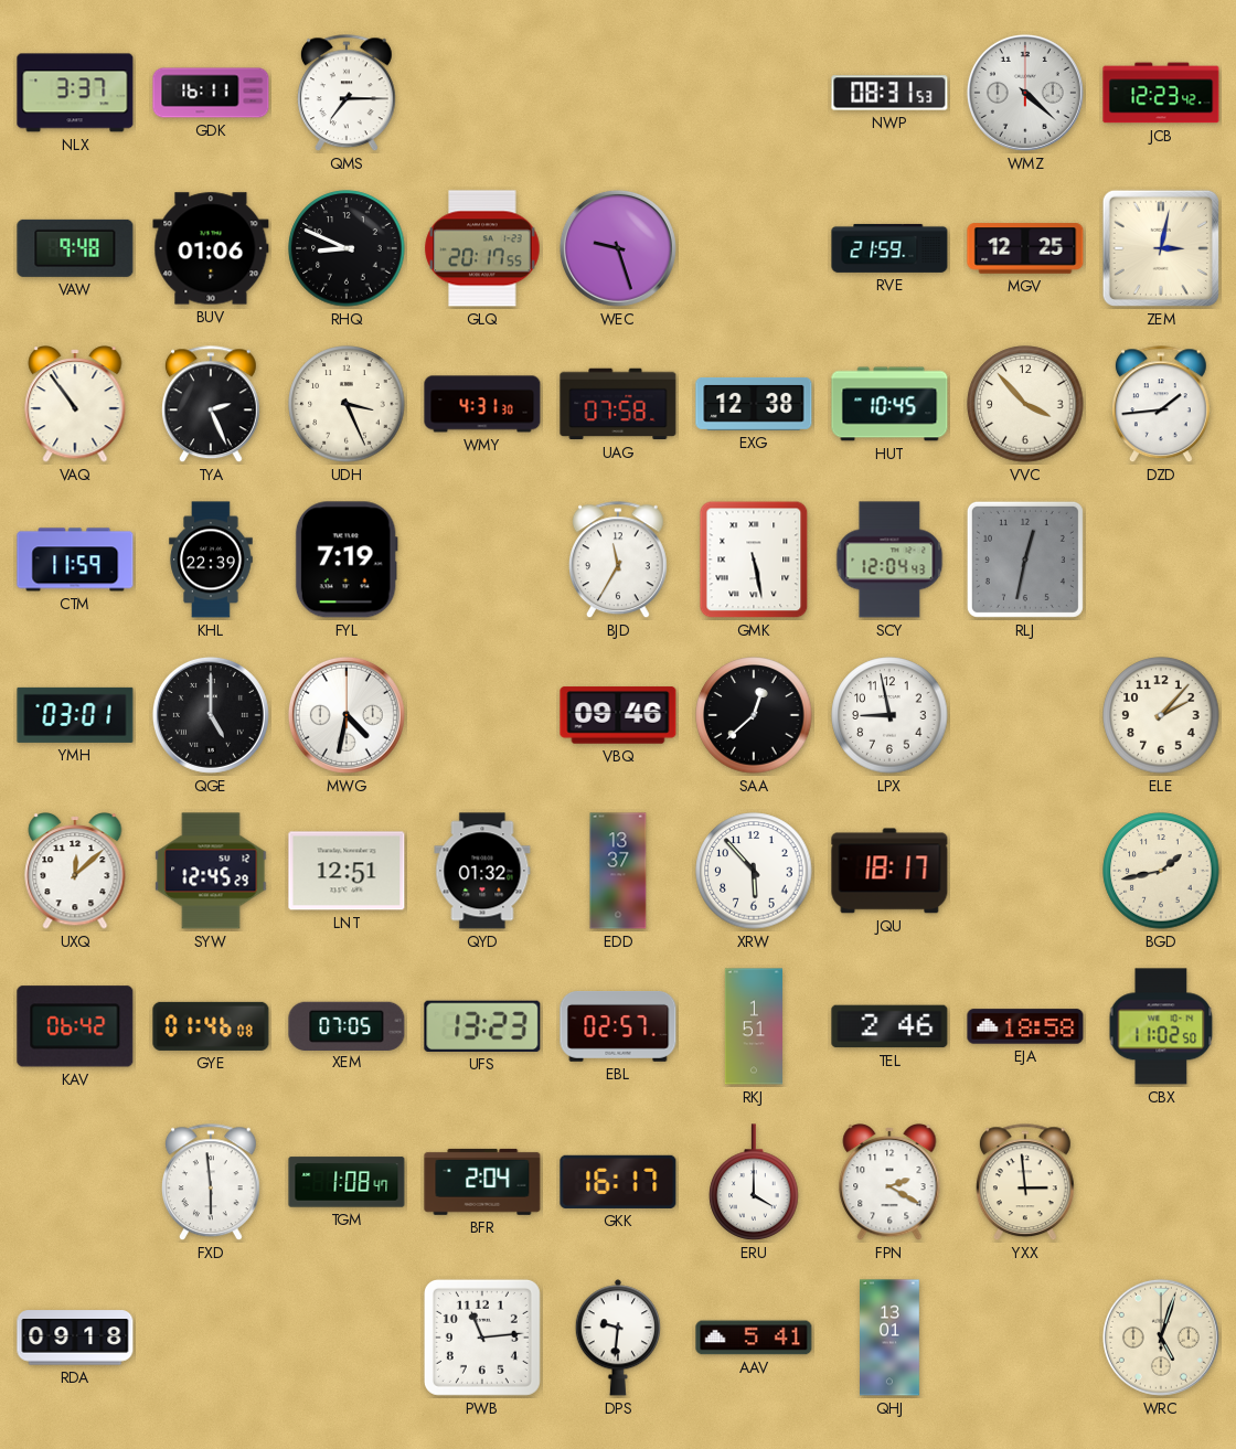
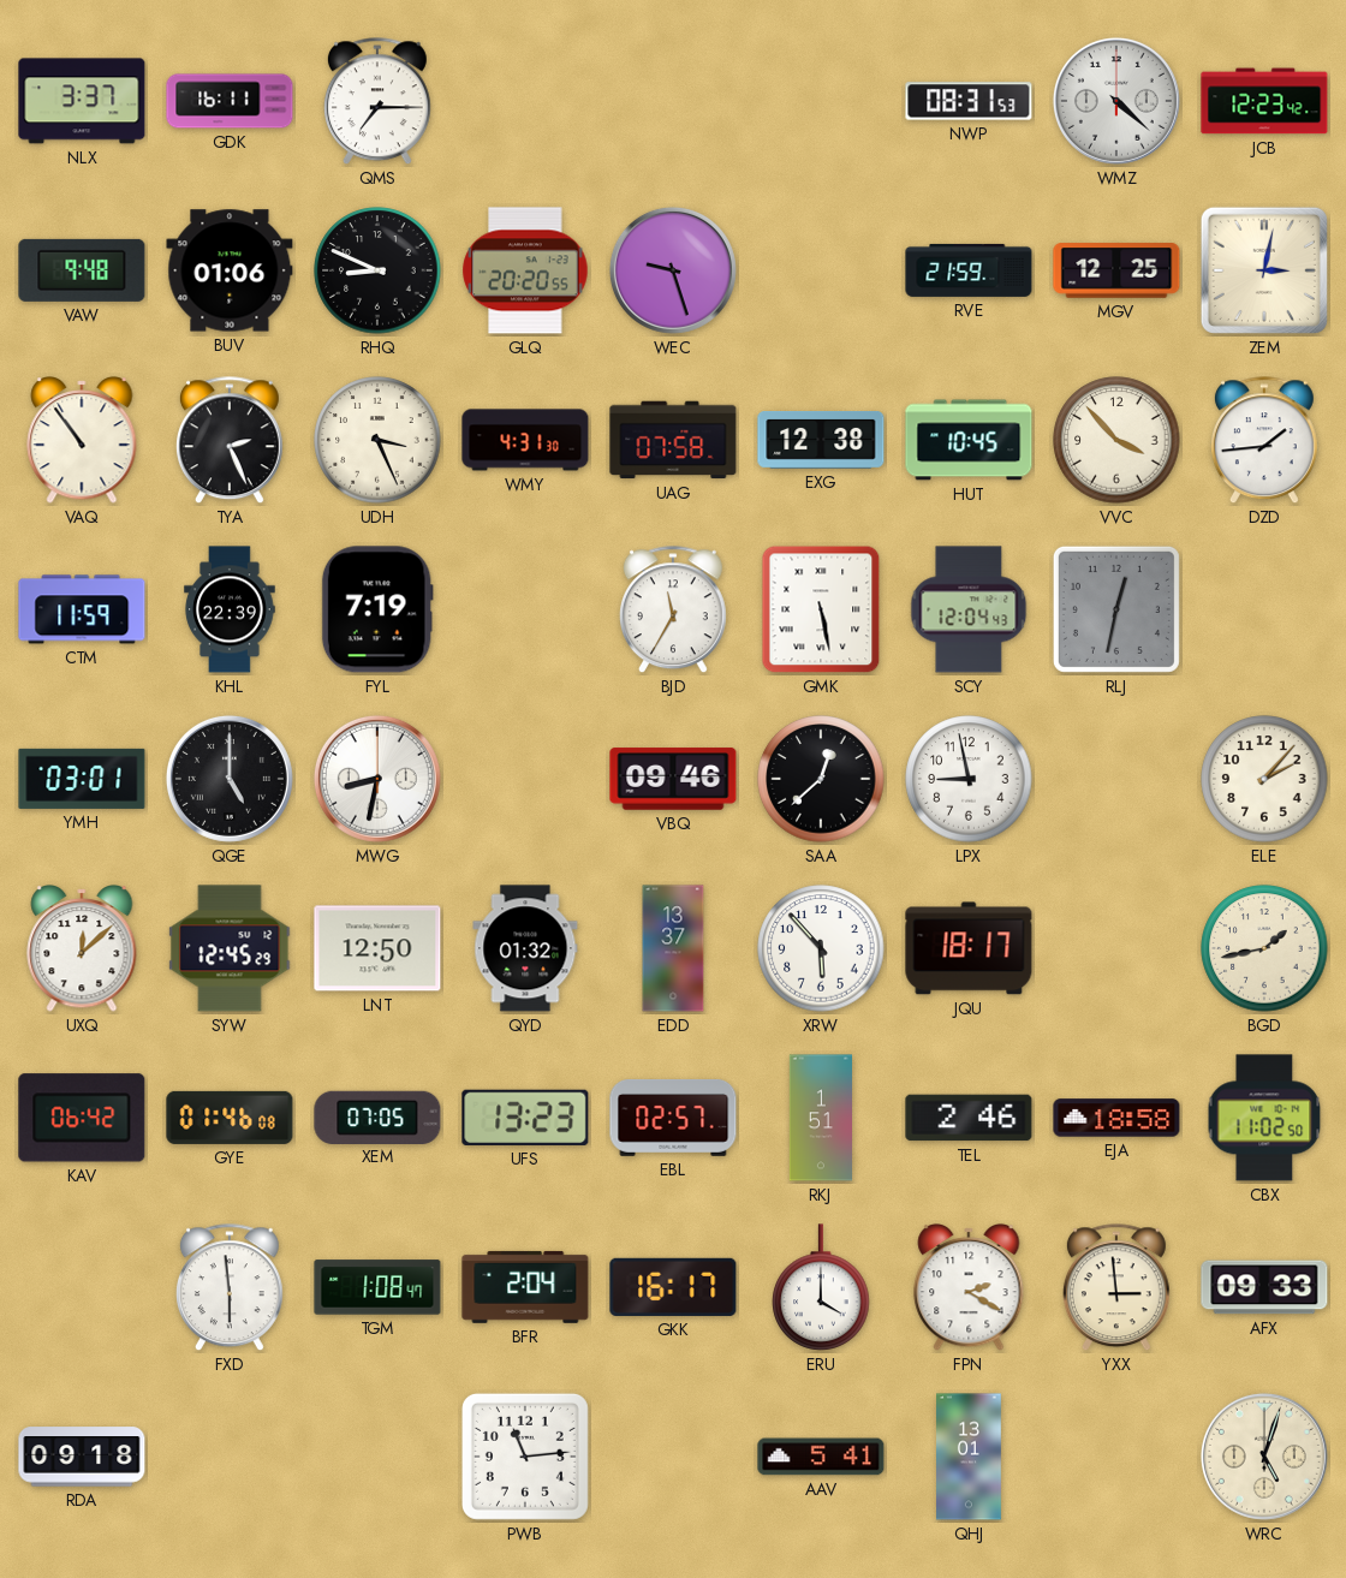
GLQ: 20:17 -> 20:20 (525, 270)
MWG: 4:32 -> 8:32 (377, 779)
LNT: 12:51 -> 12:50 (377, 948)
AFX: none -> 09:33 (1264, 1287)
DPS: 9:31 -> none (617, 1338)
